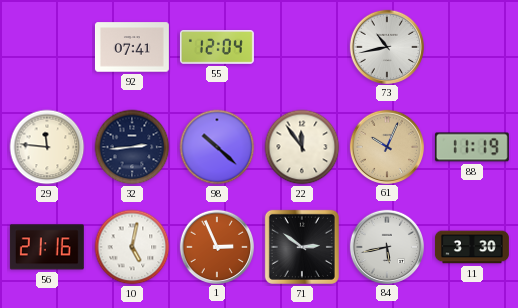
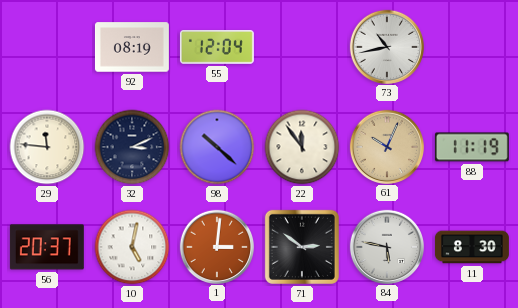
92: 07:41 -> 08:19 (132, 47)
32: 2:44 -> 3:11 (132, 147)
56: 21:16 -> 20:37 (47, 247)
1: 2:56 -> 3:01 (216, 246)
84: 5:43 -> 5:47 (386, 246)
11: 3:30 -> 8:30 (472, 247)
